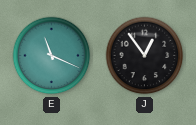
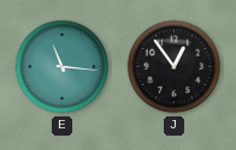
E: 11:19 -> 11:16 (63, 67)
